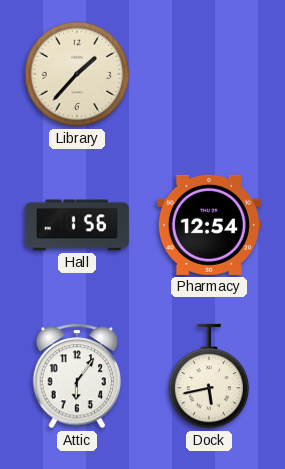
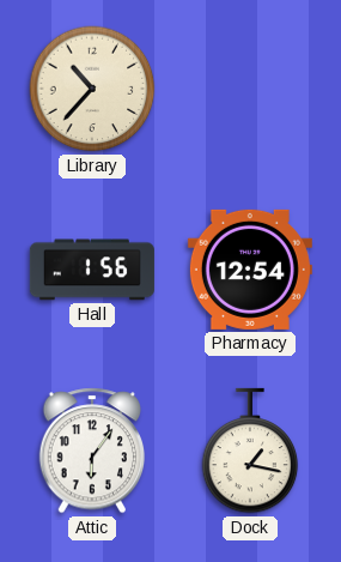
Library: 1:37 -> 10:37 (92, 89)
Dock: 5:43 -> 1:17 (250, 451)
